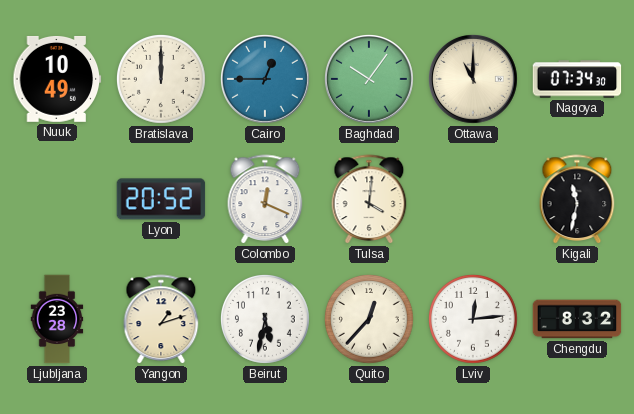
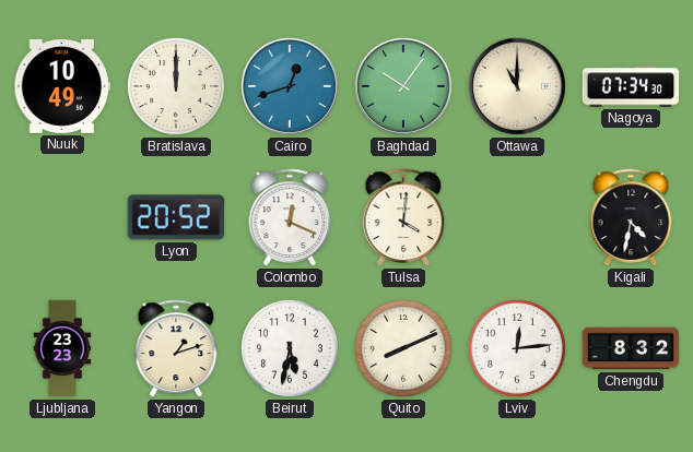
Cairo: 12:45 -> 12:42 (291, 87)
Kigali: 11:32 -> 4:32 (631, 217)
Ljubljana: 23:28 -> 23:23 (62, 348)
Quito: 12:37 -> 8:11 (404, 349)
